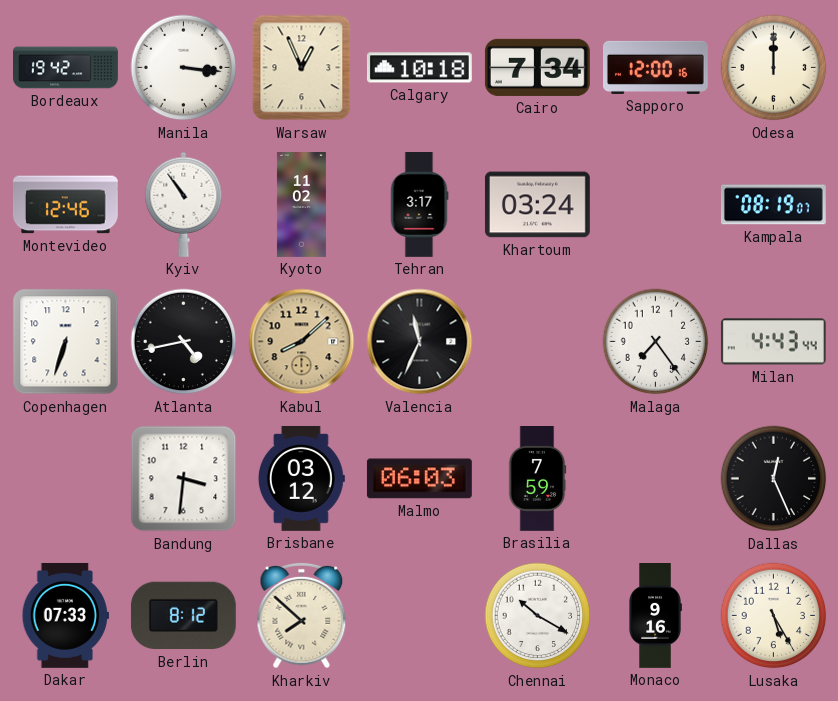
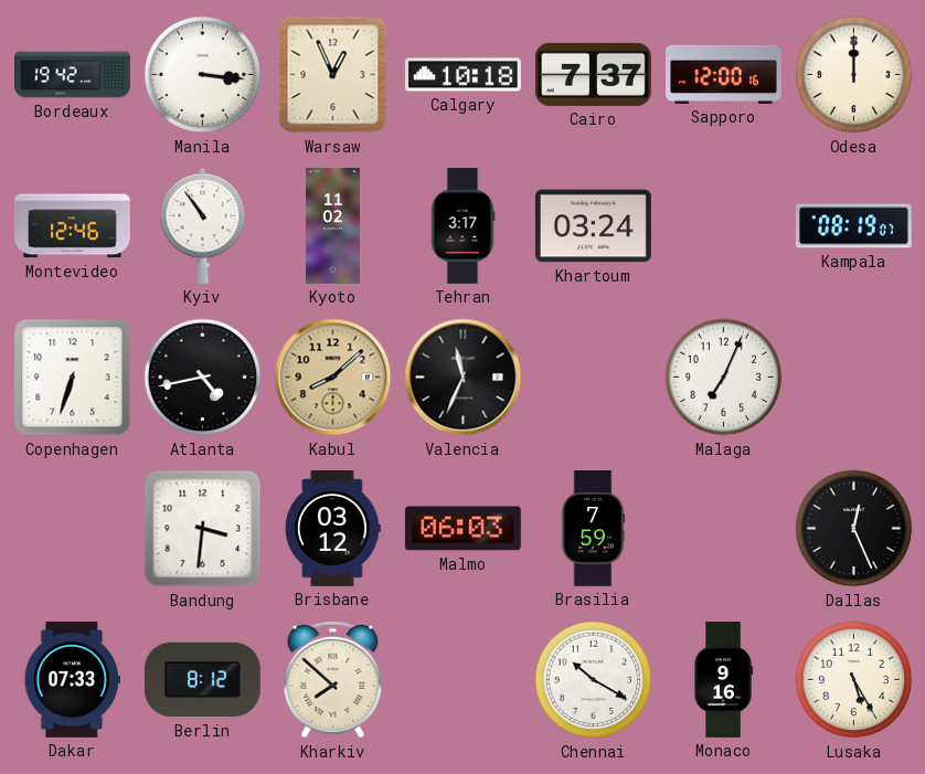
Cairo: 7:34 -> 7:37 (593, 74)
Malaga: 7:24 -> 7:04 (724, 378)
Milan: 4:43 -> none (773, 342)
